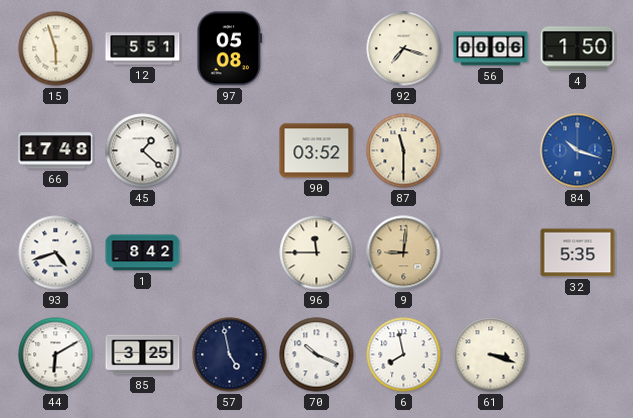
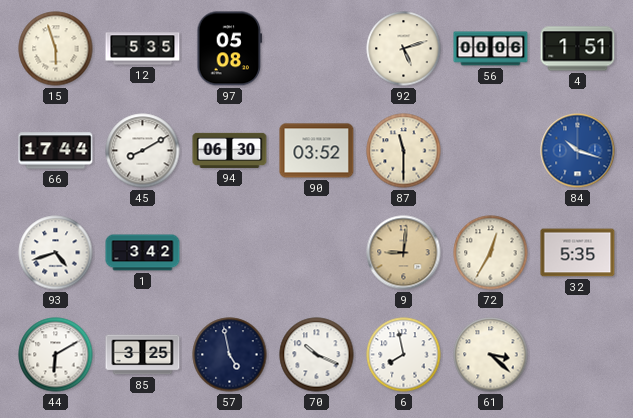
12: 5:51 -> 5:35 (143, 49)
92: 7:18 -> 5:12 (404, 49)
4: 1:50 -> 1:51 (578, 49)
66: 17:48 -> 17:44 (56, 151)
45: 1:22 -> 8:10 (143, 151)
94: none -> 06:30 (230, 150)
1: 8:42 -> 3:42 (143, 253)
96: 11:45 -> none (317, 253)
72: none -> 12:35 (491, 253)
61: 3:18 -> 3:22 (491, 355)
